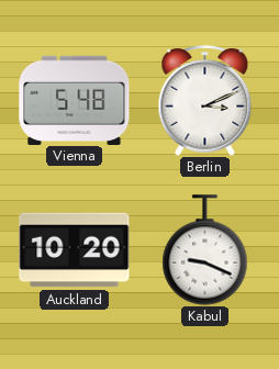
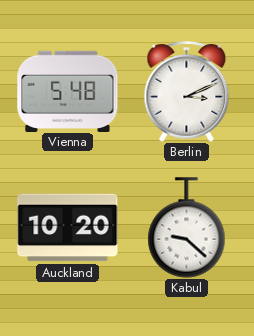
Kabul: 9:19 -> 9:22 (187, 228)
